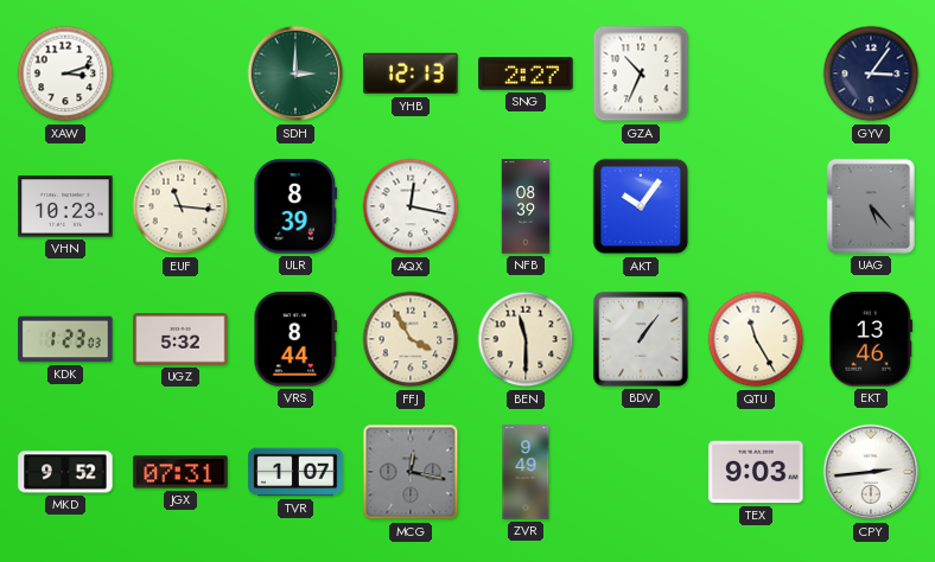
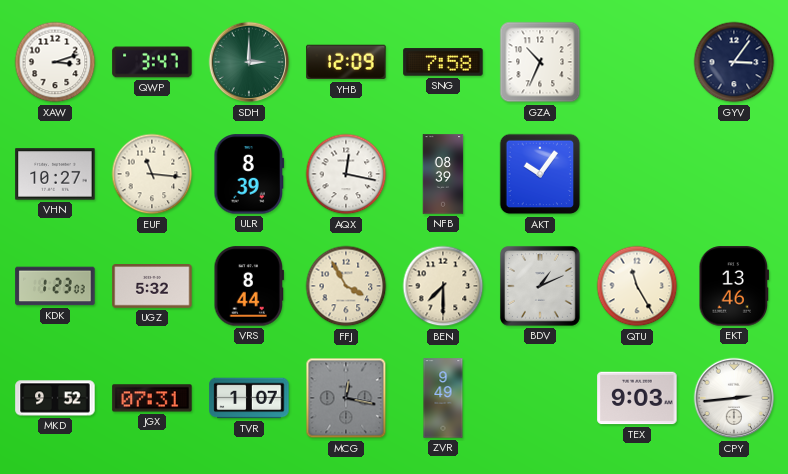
QWP: none -> 3:47 (152, 62)
YHB: 12:13 -> 12:09 (346, 62)
SNG: 2:27 -> 7:58 (443, 62)
VHN: 10:23 -> 10:27 (55, 174)
UAG: 5:23 -> none (871, 206)
BEN: 11:30 -> 7:30 (443, 286)
BDV: 1:06 -> 1:11 (540, 286)
